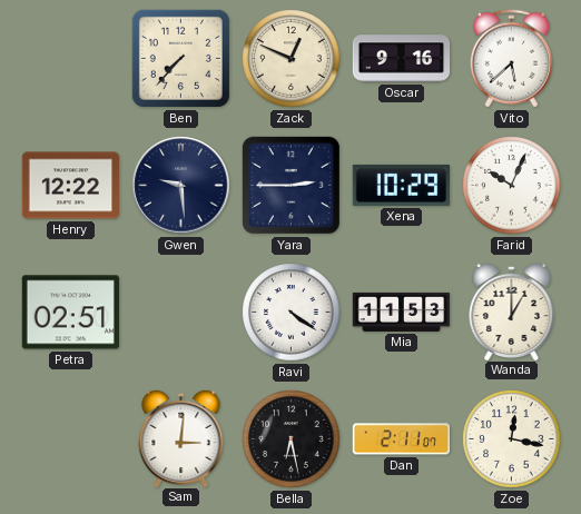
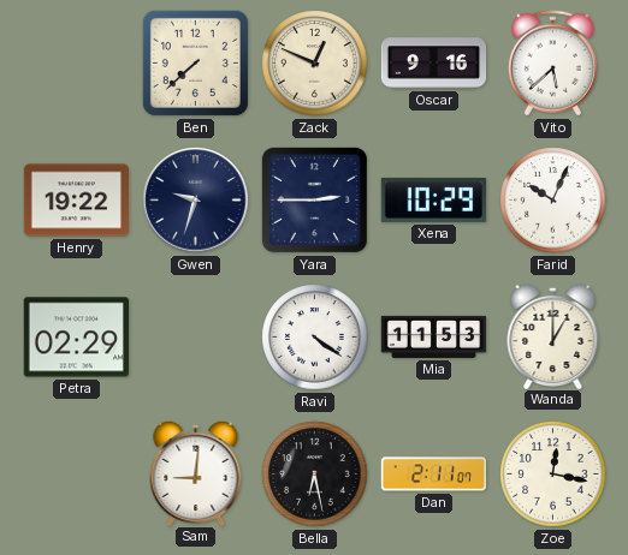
Ben: 7:37 -> 7:38 (195, 62)
Henry: 12:22 -> 19:22 (76, 201)
Gwen: 9:29 -> 9:33 (196, 201)
Petra: 02:51 -> 02:29 (76, 338)
Sam: 3:01 -> 9:01 (196, 472)
